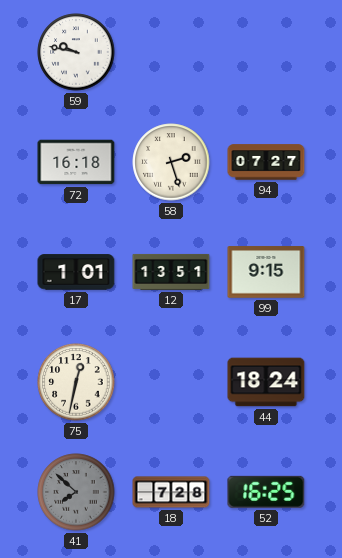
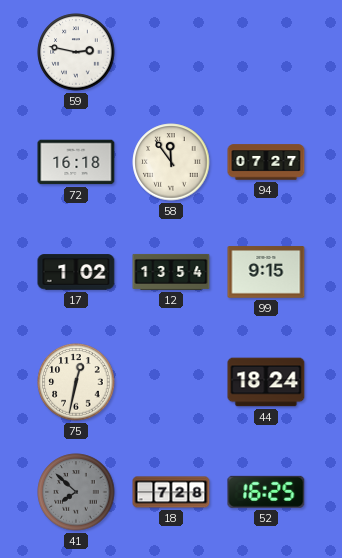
59: 9:47 -> 2:47 (76, 52)
58: 2:27 -> 11:54 (171, 162)
17: 1:01 -> 1:02 (76, 272)
12: 13:51 -> 13:54 (171, 272)
